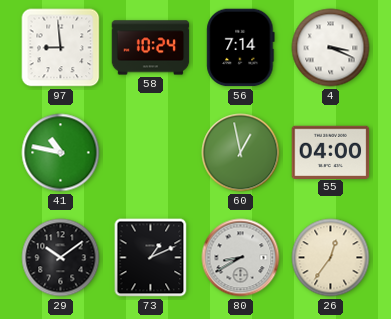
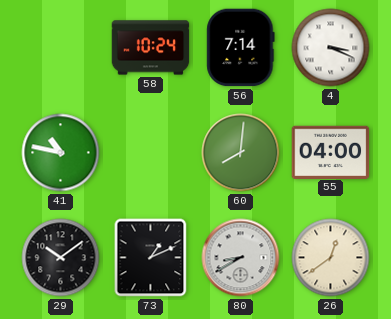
97: 8:59 -> none (61, 48)
60: 12:58 -> 8:01 (241, 153)
26: 12:36 -> 12:39 (331, 258)
